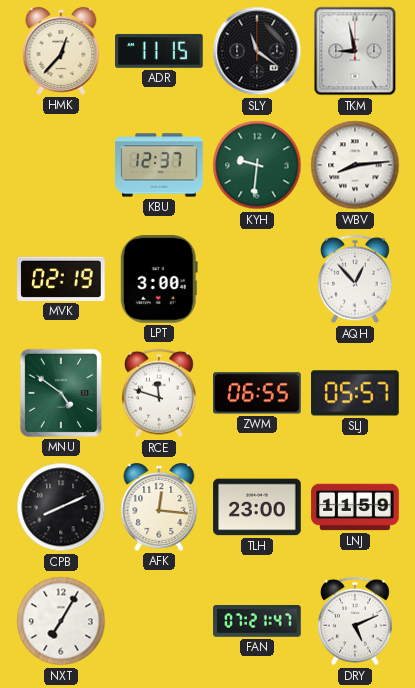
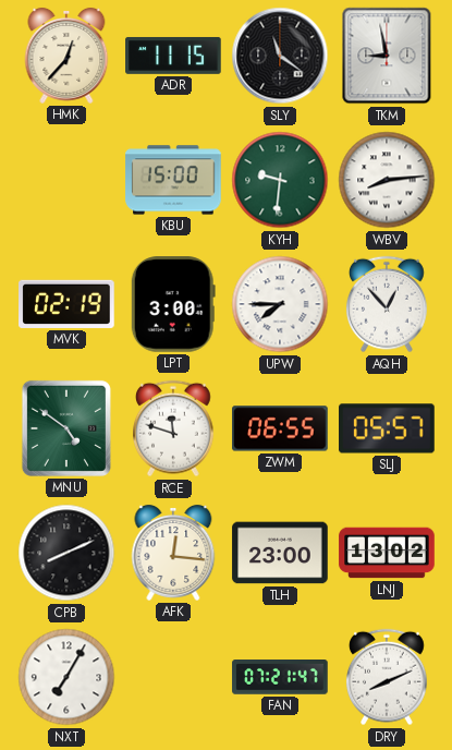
KBU: 12:37 -> 15:00 (173, 180)
UPW: none -> 7:45 (280, 304)
LNJ: 11:59 -> 13:02 (387, 553)
DRY: 5:11 -> 8:11 (388, 677)
